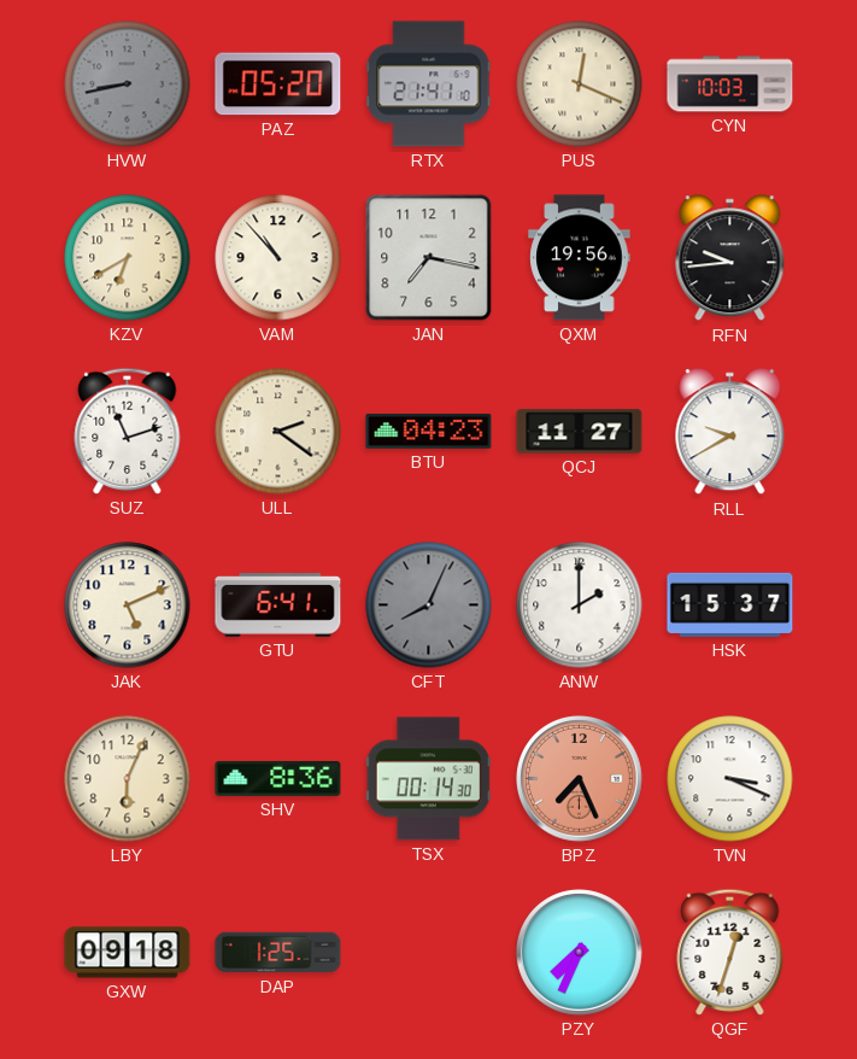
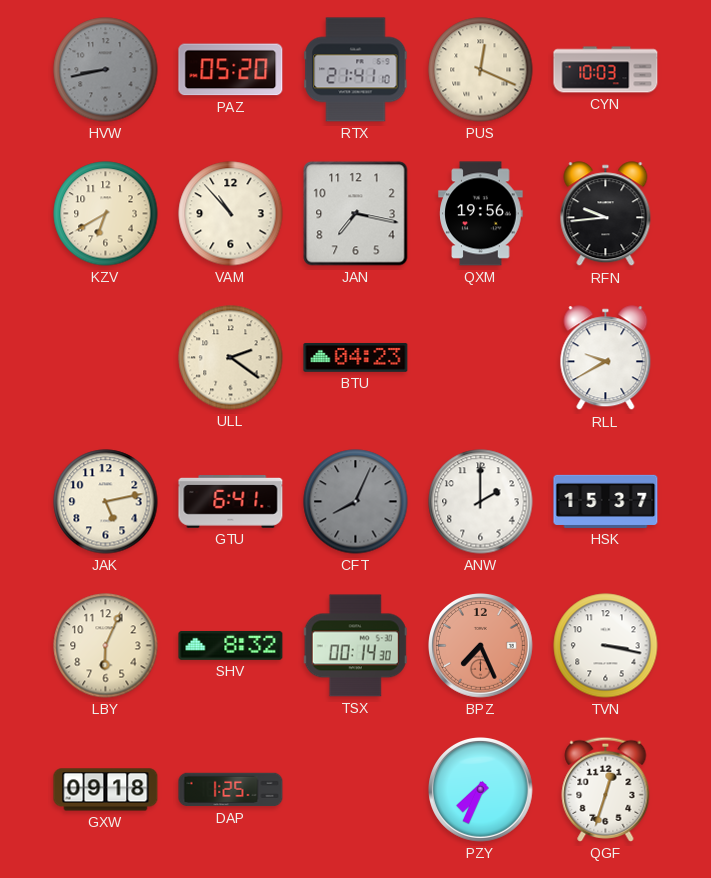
SUZ: 11:12 -> none (128, 431)
QCJ: 11:27 -> none (580, 432)
JAK: 5:11 -> 5:13 (106, 502)
SHV: 8:36 -> 8:32 (231, 645)
TVN: 3:19 -> 3:17 (606, 646)
